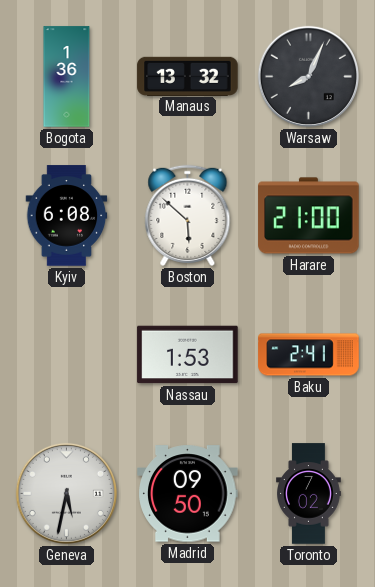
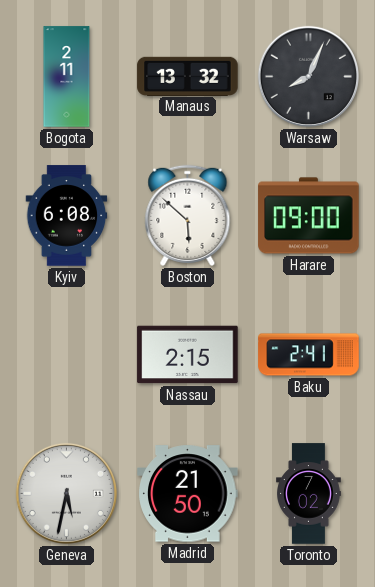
Bogota: 1:36 -> 2:11 (67, 77)
Harare: 21:00 -> 09:00 (309, 216)
Nassau: 1:53 -> 2:15 (188, 355)
Madrid: 09:50 -> 21:50 (188, 494)
